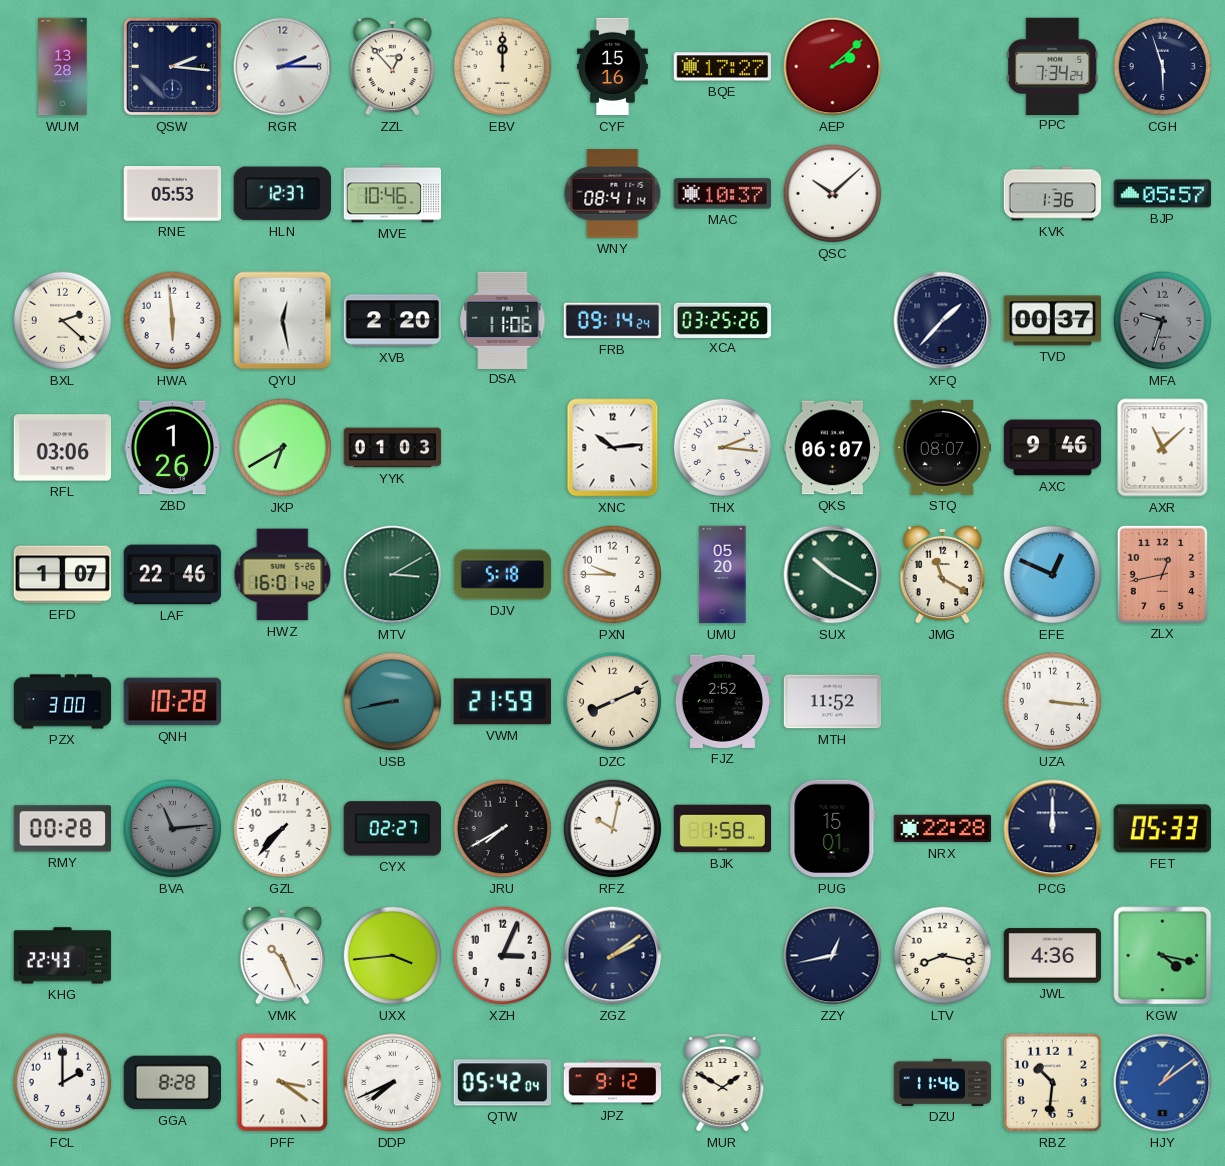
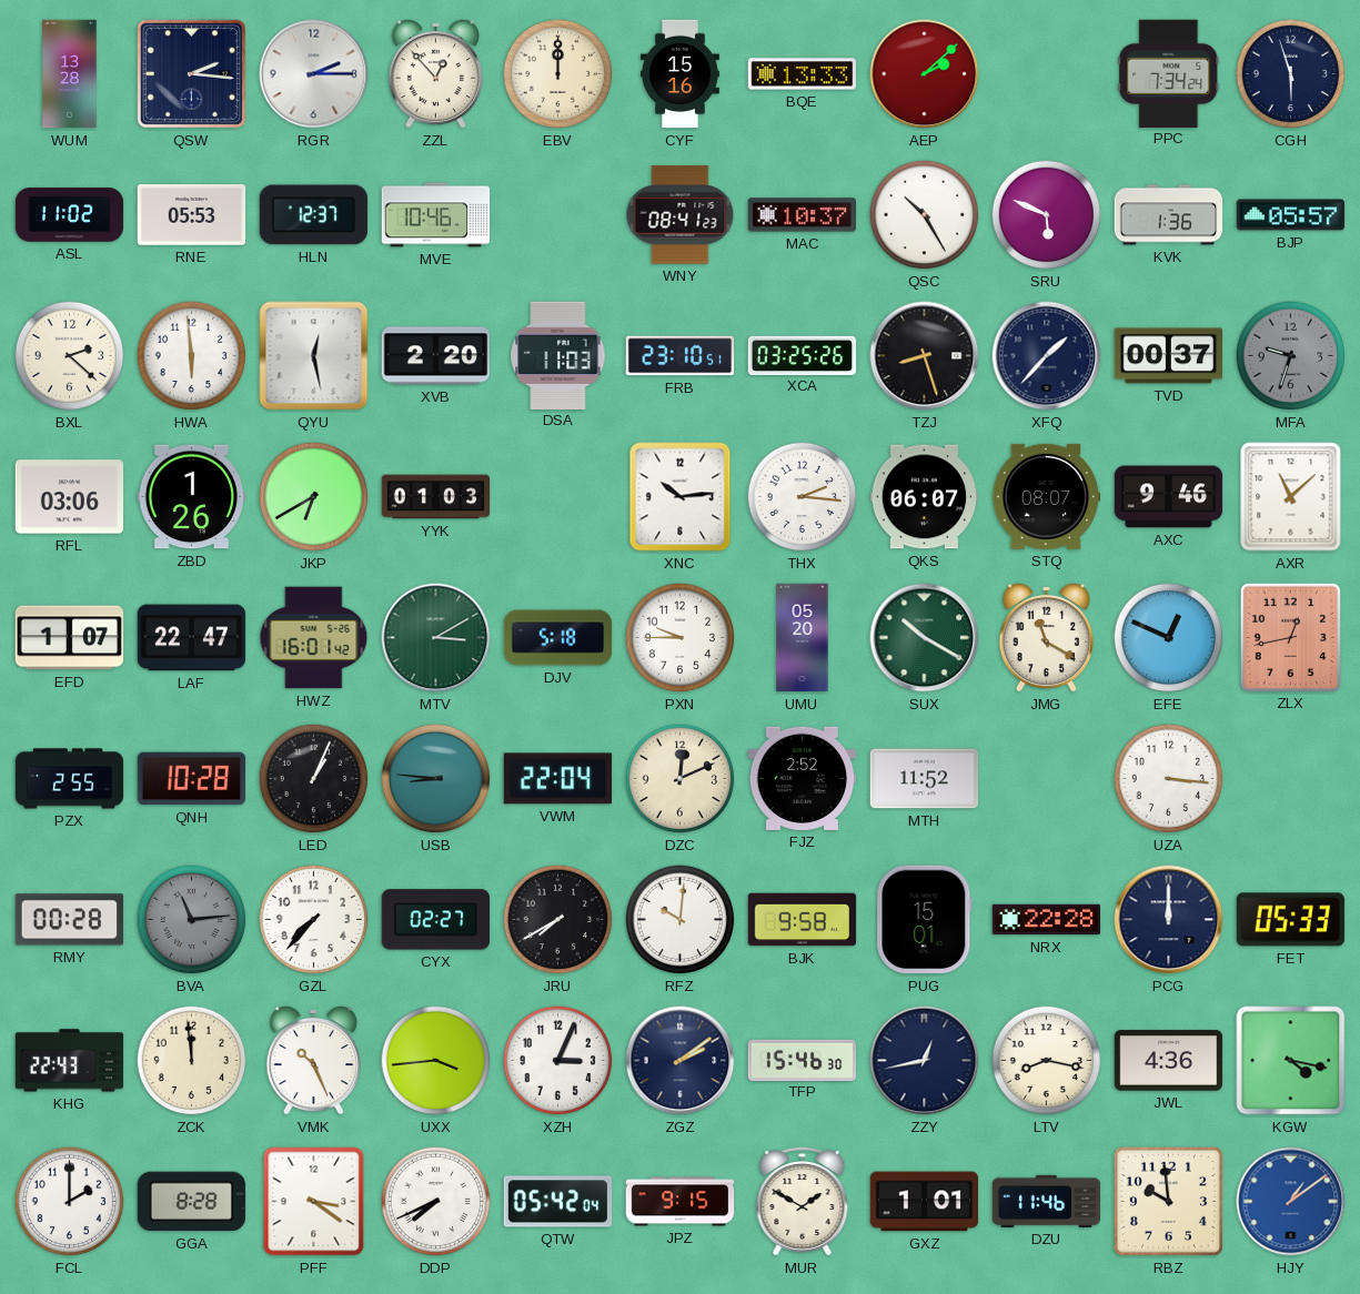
BQE: 17:27 -> 13:33 (803, 74)
ASL: none -> 11:02 (70, 215)
WNY: 08:41:14 -> 08:41:23 (681, 215)
QSC: 10:08 -> 10:25 (925, 215)
SRU: none -> 5:49 (1047, 215)
DSA: 11:06 -> 11:03 (558, 355)
FRB: 09:14 -> 23:10 (681, 356)
TZJ: none -> 8:27 (925, 356)
LAF: 22:46 -> 22:47 (192, 638)
PZX: 3:00 -> 2:55 (70, 779)
LED: none -> 1:04 (314, 779)
USB: 8:43 -> 8:46 (436, 779)
VWM: 21:59 -> 22:04 (557, 779)
DZC: 8:11 -> 12:11 (681, 779)
RFZ: 10:02 -> 10:01 (681, 920)
BJK: 1:58 -> 9:58 (803, 920)
ZCK: none -> 11:59 (192, 1061)
TFP: none -> 15:46 (803, 1060)
JPZ: 9:12 -> 9:15 (681, 1202)
GXZ: none -> 1:01 (925, 1202)
RBZ: 10:31 -> 9:59 (1168, 1201)
